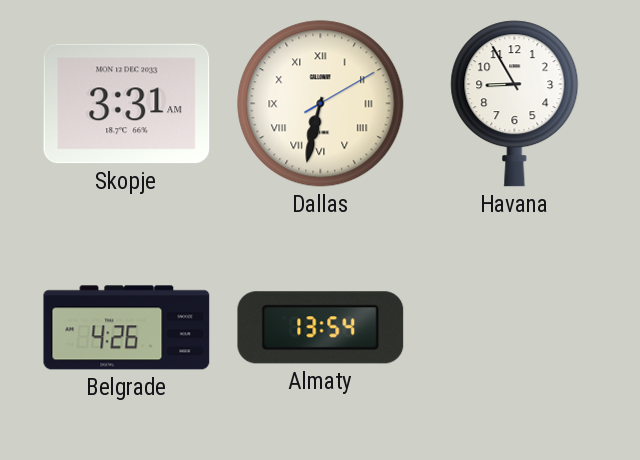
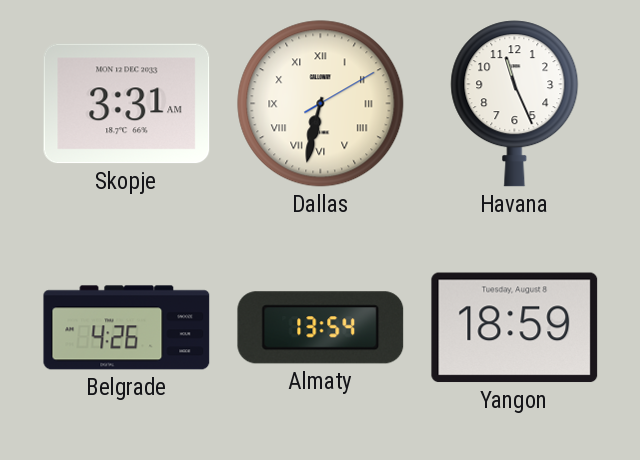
Havana: 8:55 -> 11:26 (515, 104)
Yangon: none -> 18:59 (515, 328)
